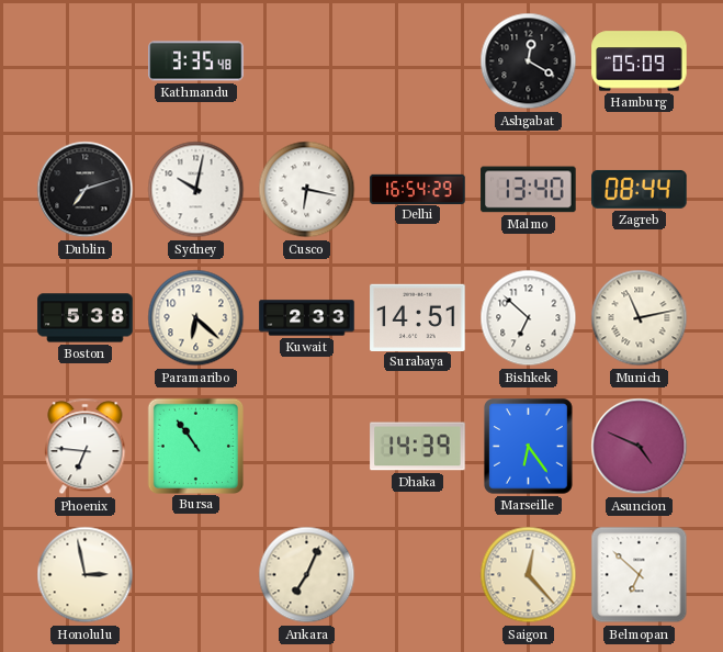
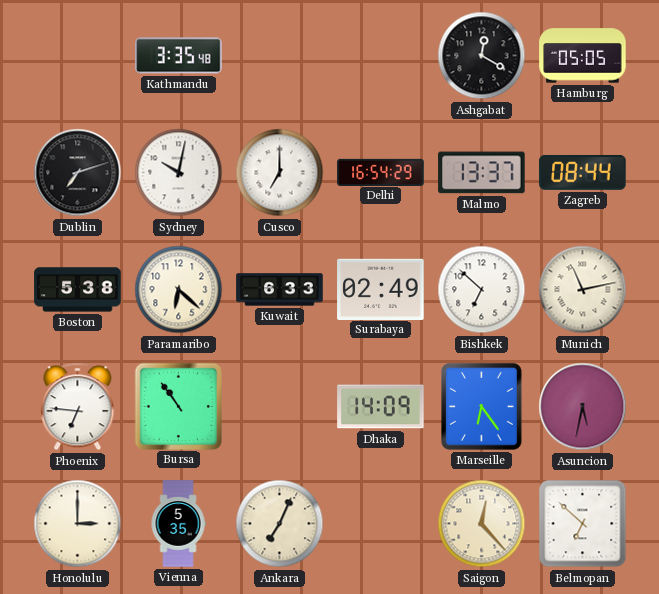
Hamburg: 05:09 -> 05:05 (583, 56)
Cusco: 6:17 -> 7:00 (280, 173)
Malmo: 13:40 -> 13:37 (482, 173)
Kuwait: 2:33 -> 6:33 (280, 290)
Surabaya: 14:51 -> 02:49 (381, 289)
Dhaka: 14:39 -> 14:09 (381, 407)
Asuncion: 4:49 -> 5:32 (583, 407)
Honolulu: 2:58 -> 3:00 (78, 524)
Vienna: none -> 5:35 (178, 524)
